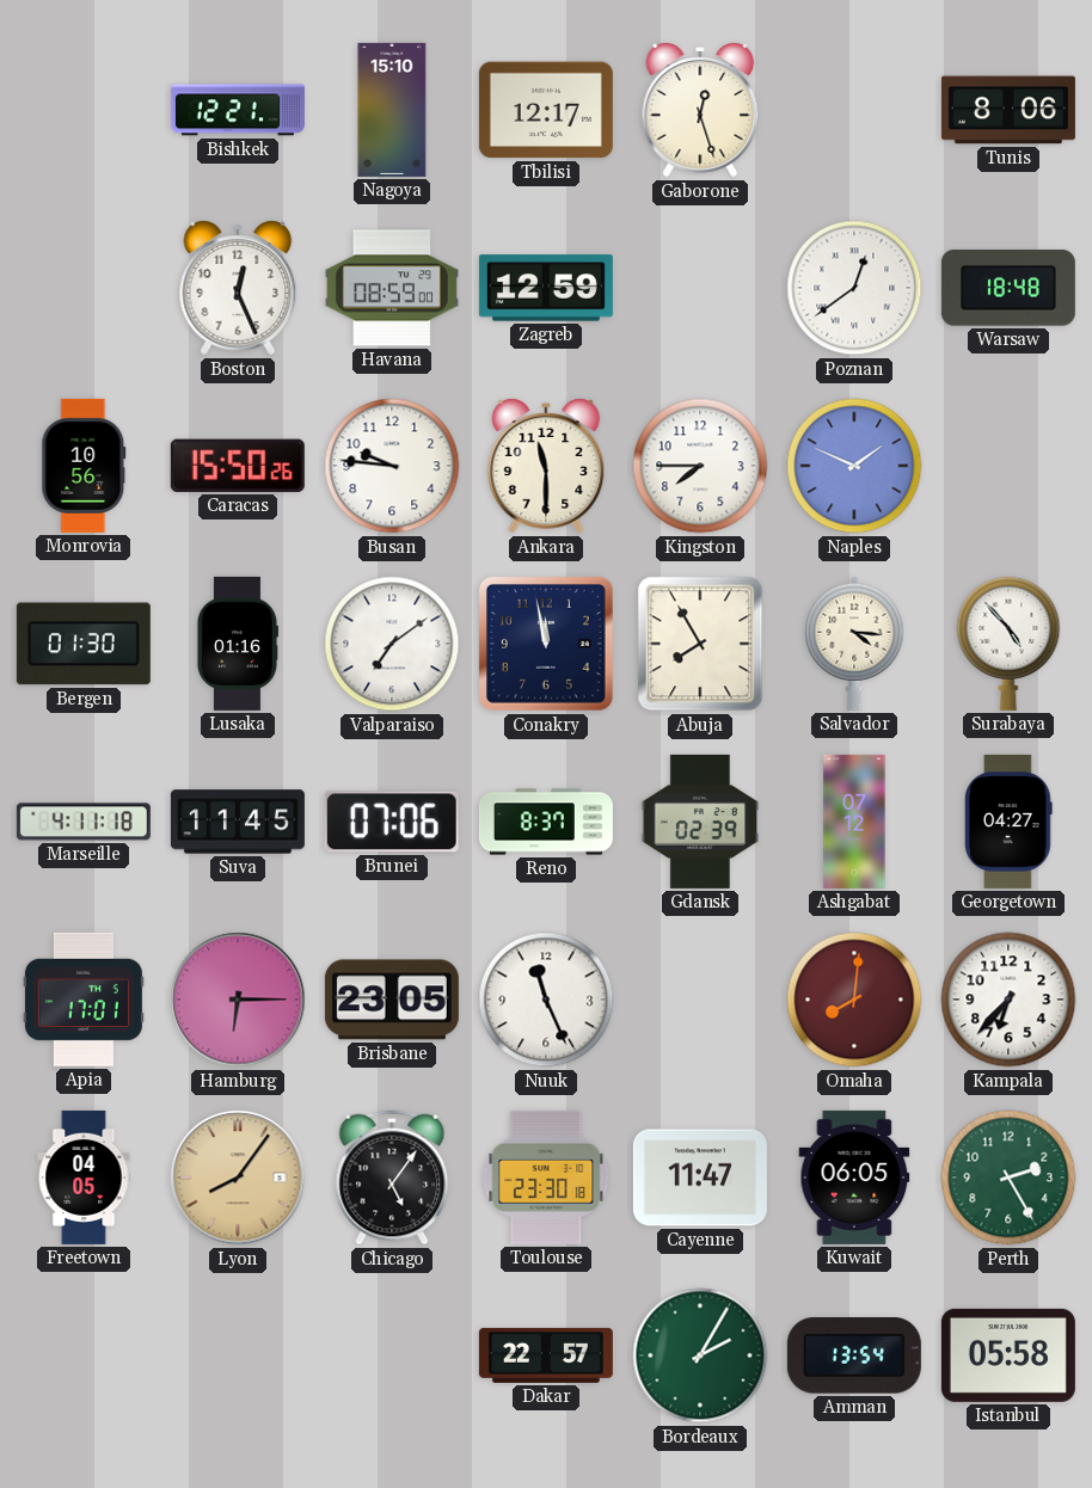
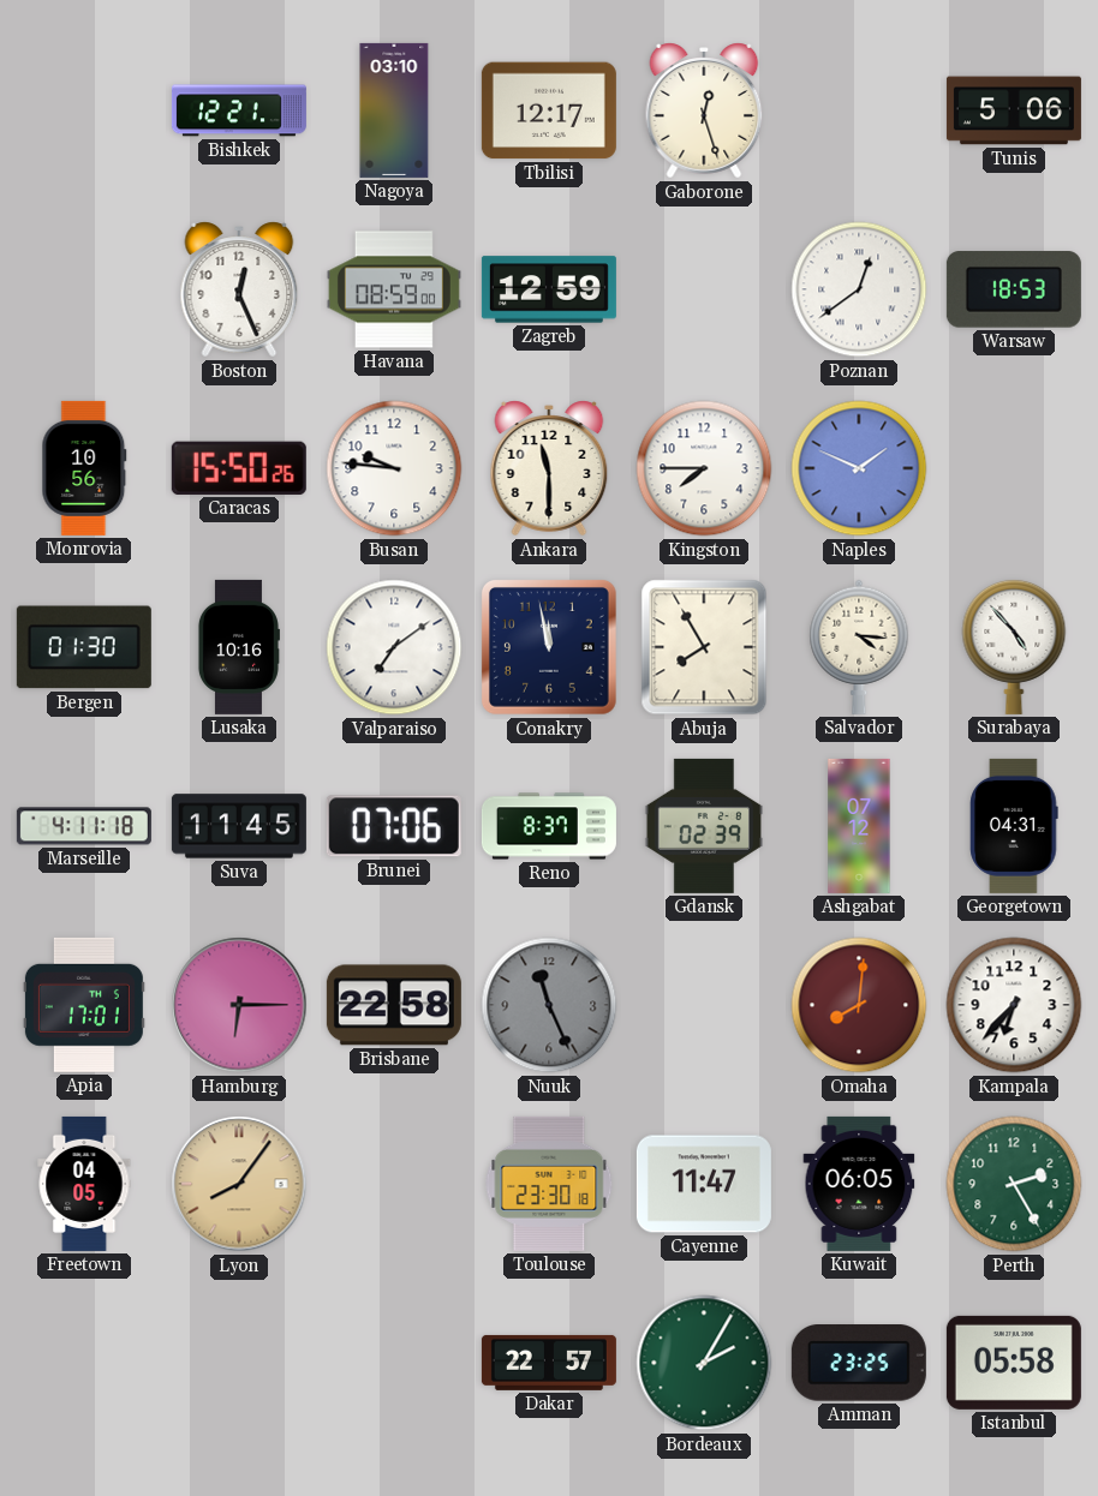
Nagoya: 15:10 -> 03:10 (394, 110)
Tunis: 8:06 -> 5:06 (1014, 110)
Warsaw: 18:48 -> 18:53 (1014, 289)
Lusaka: 01:16 -> 10:16 (238, 647)
Georgetown: 04:27 -> 04:31 (1014, 826)
Brisbane: 23:05 -> 22:58 (394, 1005)
Nuuk dial: white -> grey (549, 1005)
Chicago: 5:06 -> none (392, 1178)
Amman: 13:54 -> 23:25 (859, 1364)
